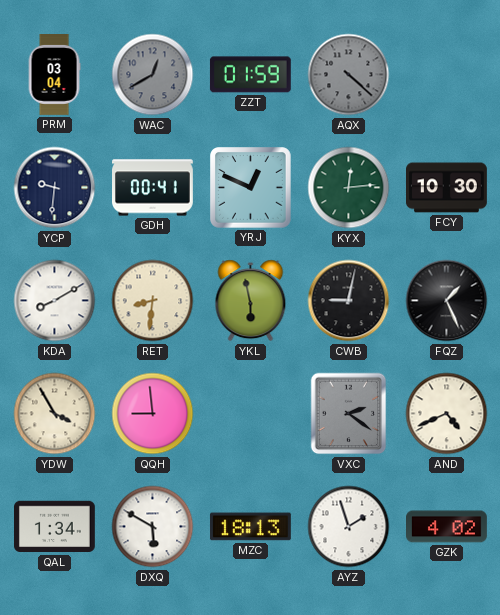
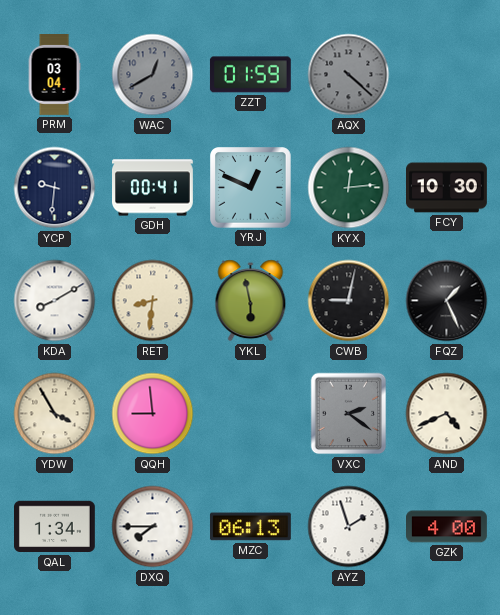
DXQ: 5:50 -> 7:45 (153, 527)
MZC: 18:13 -> 06:13 (250, 527)
GZK: 4:02 -> 4:00 (447, 527)
